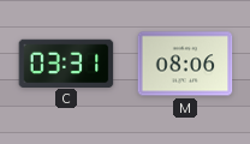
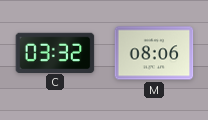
C: 03:31 -> 03:32 (55, 52)
